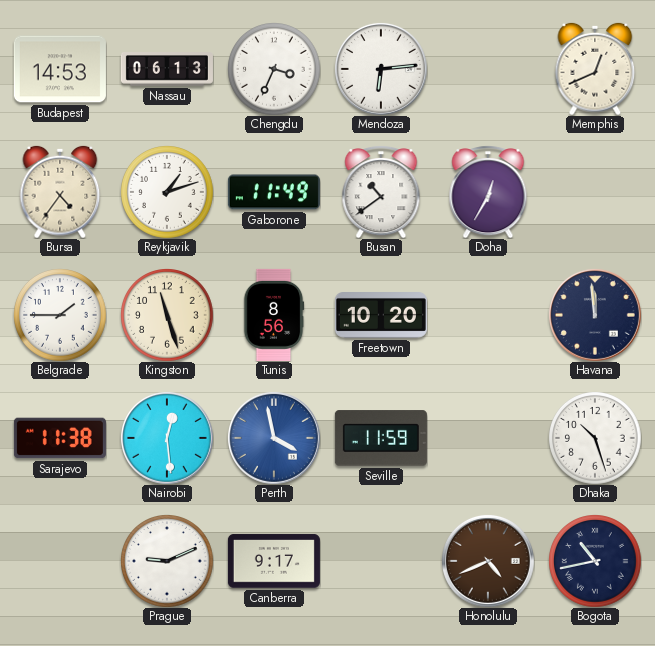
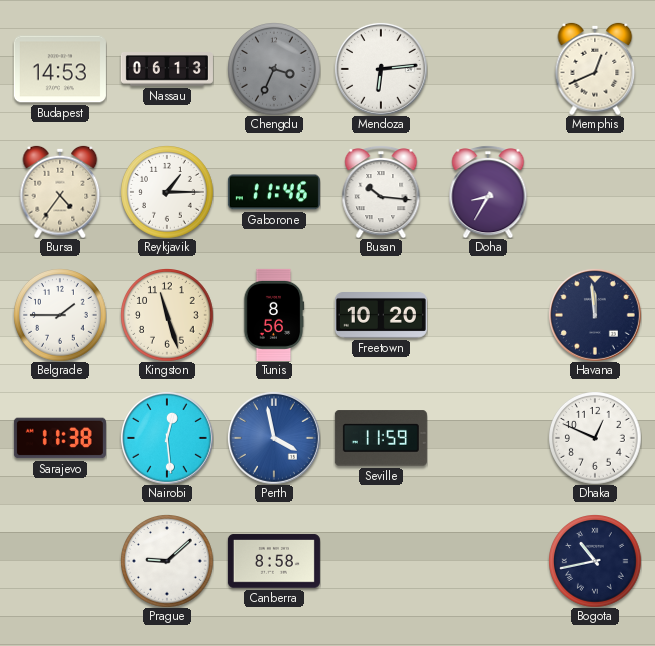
Chengdu dial: white -> grey (274, 69)
Reykjavik: 1:12 -> 1:15 (167, 192)
Gaborone: 11:49 -> 11:46 (274, 192)
Busan: 10:39 -> 10:16 (381, 192)
Doha: 12:35 -> 8:35 (488, 192)
Dhaka: 10:27 -> 12:49 (595, 438)
Prague: 9:11 -> 9:08 (167, 561)
Canberra: 9:17 -> 8:58 (274, 561)
Honolulu: 4:41 -> none (488, 561)
